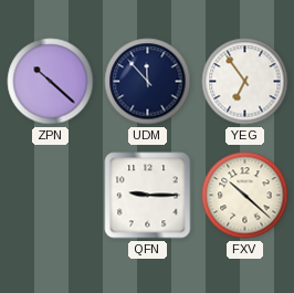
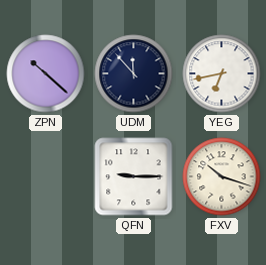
YEG: 6:54 -> 6:43 (222, 74)
FXV: 10:22 -> 10:18 (222, 177)
